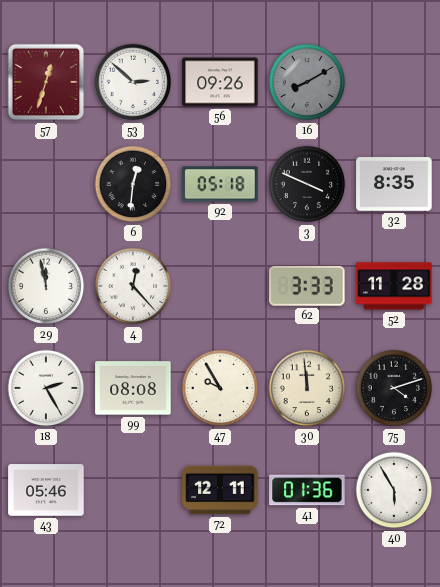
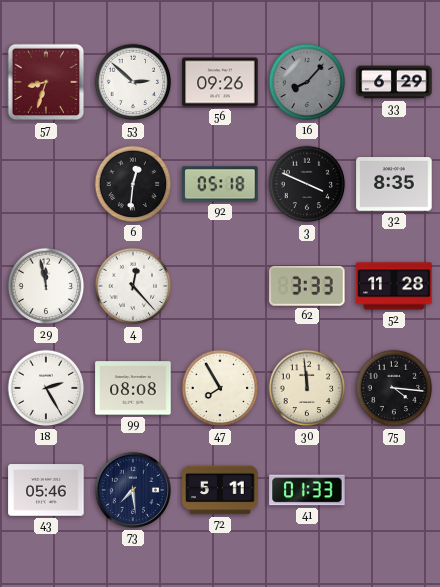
57: 12:33 -> 8:33 (46, 82)
16: 8:10 -> 8:07 (307, 82)
33: none -> 6:29 (394, 82)
47: 9:55 -> 7:55 (220, 388)
75: 4:12 -> 4:16 (394, 388)
73: none -> 7:29 (133, 490)
72: 12:11 -> 5:11 (220, 490)
41: 01:36 -> 01:33 (307, 490)
40: 5:55 -> none (394, 490)
